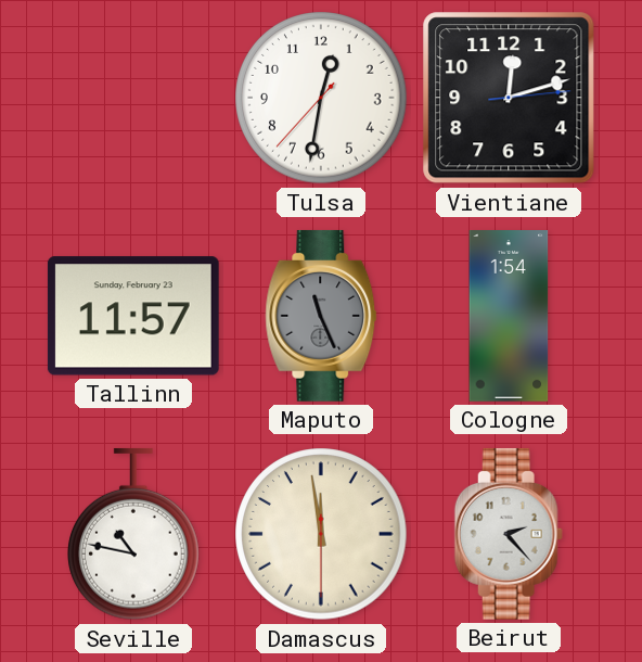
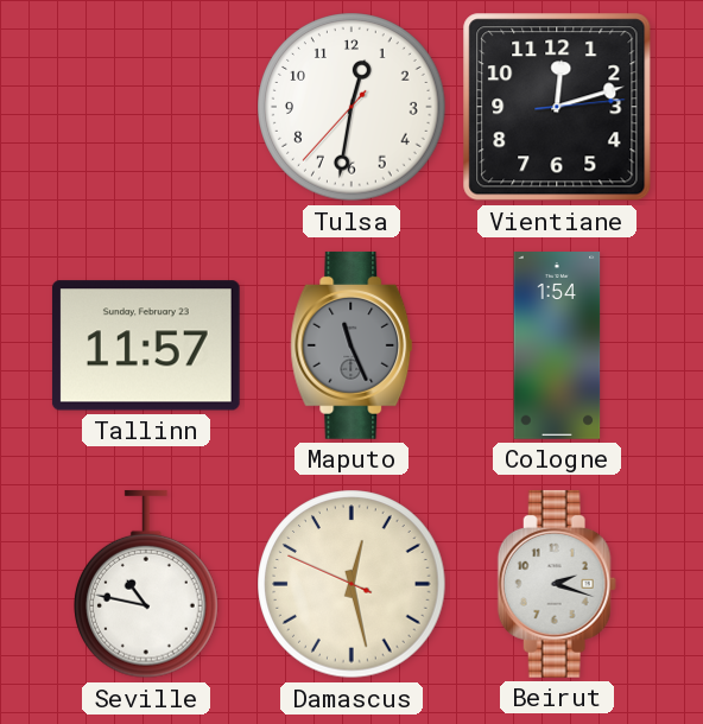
Damascus: 11:58 -> 12:27 (351, 584)
Beirut: 2:23 -> 2:18 (557, 584)
